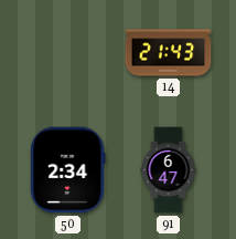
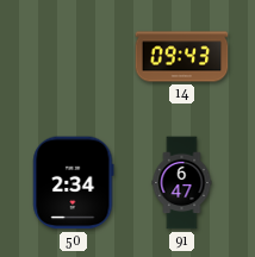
14: 21:43 -> 09:43 (182, 57)
